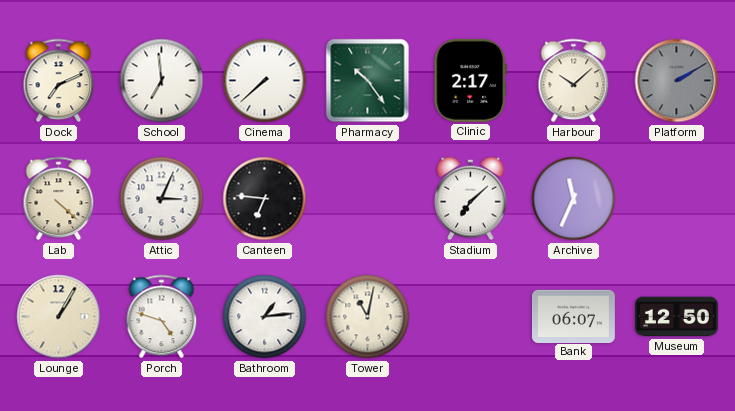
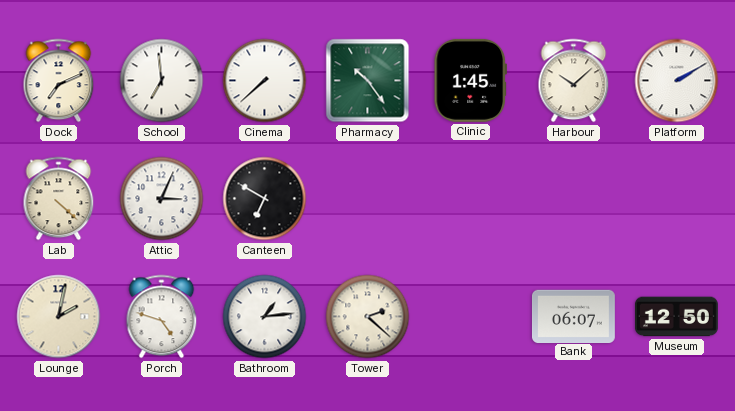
Clinic: 2:17 -> 1:45 (470, 80)
Platform dial: grey -> white (677, 81)
Canteen: 6:46 -> 6:50 (265, 199)
Stadium: 7:08 -> none (471, 199)
Archive: 11:34 -> none (574, 199)
Lounge: 1:05 -> 2:02 (59, 317)
Tower: 11:02 -> 2:22 (368, 317)
